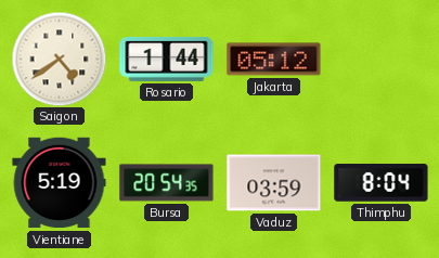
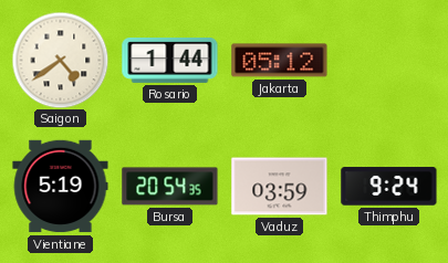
Thimphu: 8:04 -> 9:24 (389, 187)
